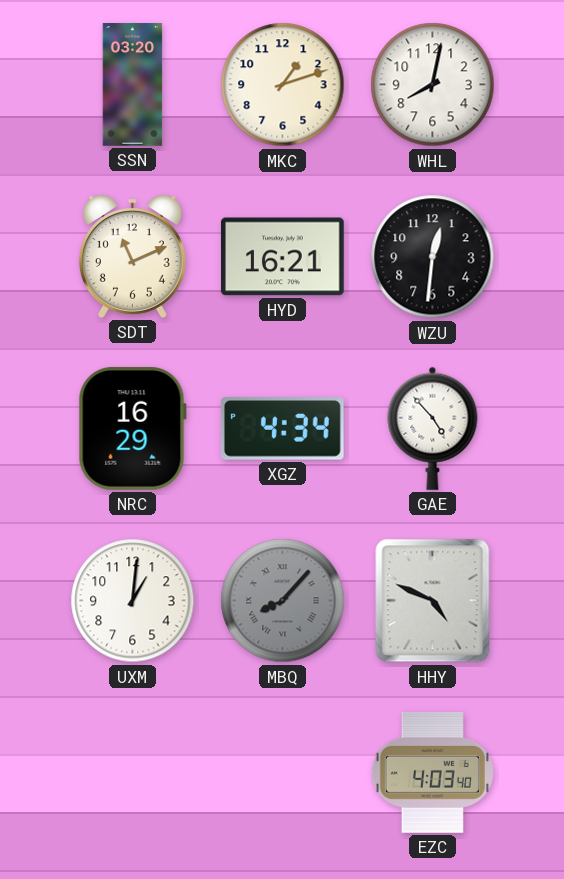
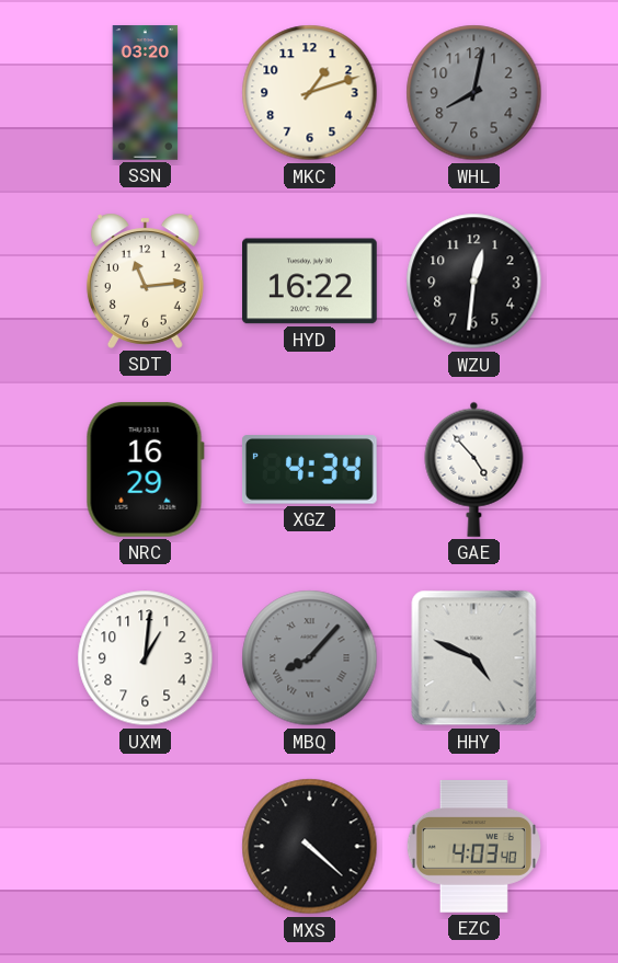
WHL dial: white -> grey (474, 93)
SDT: 11:11 -> 11:14 (145, 280)
HYD: 16:21 -> 16:22 (310, 282)
MXS: none -> 4:22 (310, 847)
